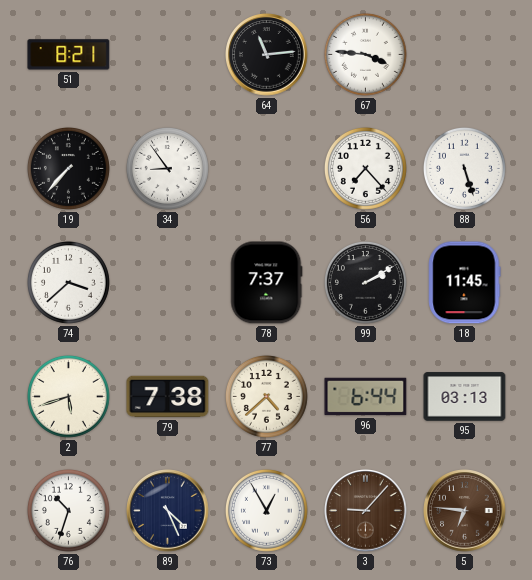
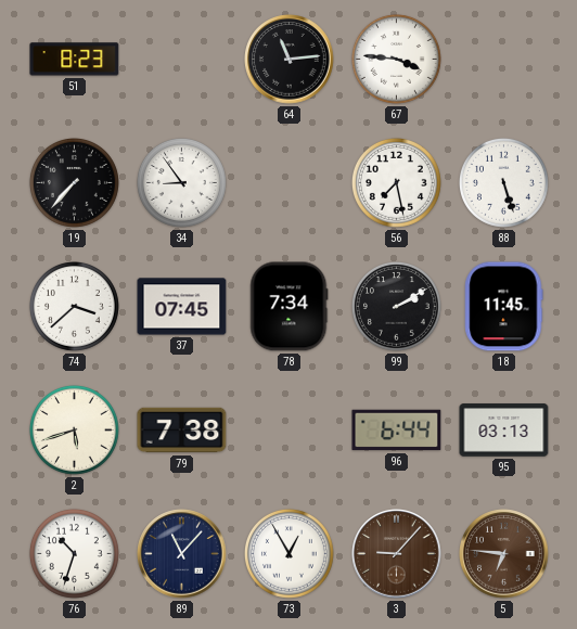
51: 8:21 -> 8:23 (75, 60)
56: 7:23 -> 7:28 (396, 182)
37: none -> 07:45 (182, 307)
78: 7:37 -> 7:34 (290, 307)
77: 4:38 -> none (266, 396)
89: 4:26 -> 11:07 (182, 554)
